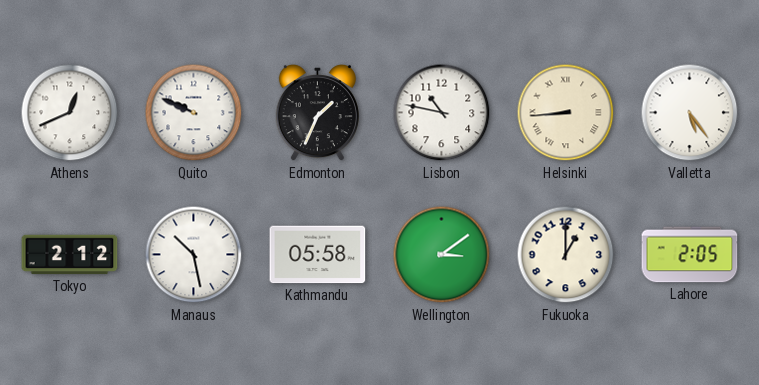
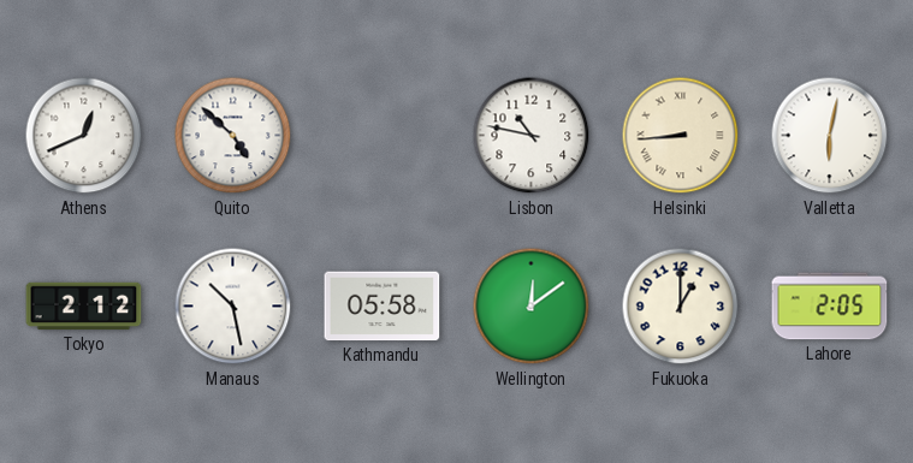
Quito: 9:49 -> 4:52 (233, 136)
Edmonton: 1:34 -> none (317, 114)
Valletta: 5:24 -> 6:02 (830, 136)
Wellington: 3:09 -> 12:09 (532, 307)
